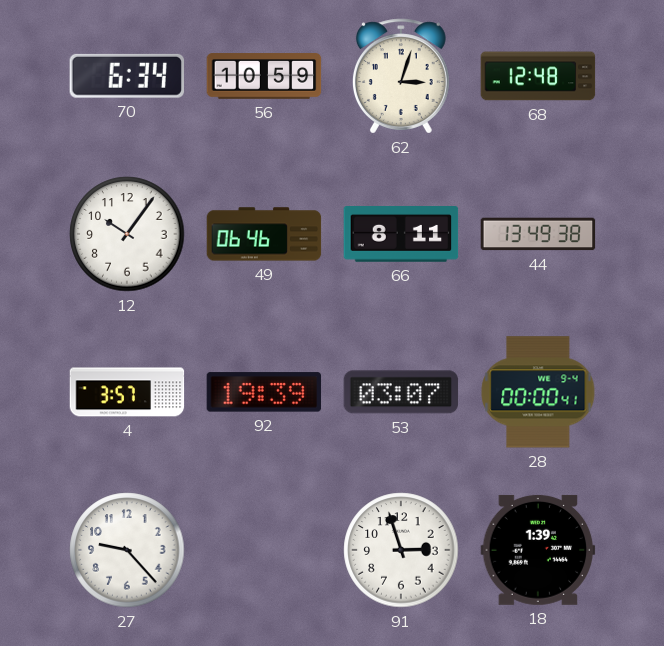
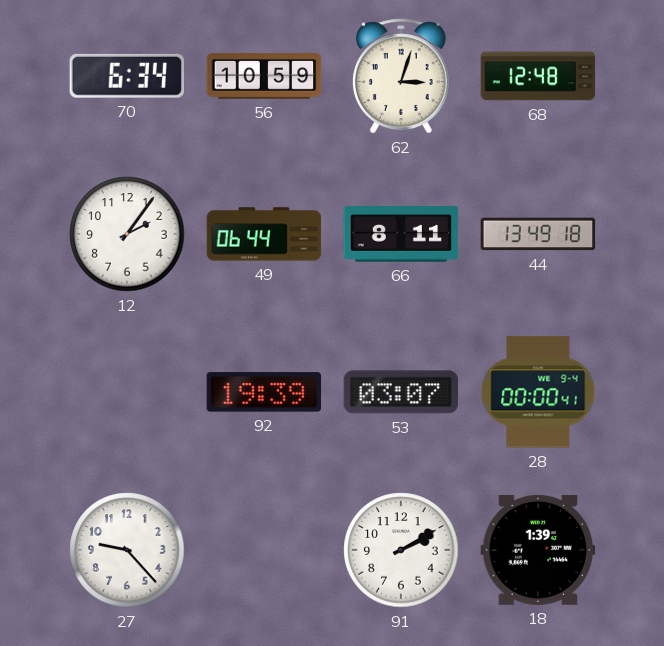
12: 10:06 -> 2:06 (127, 234)
49: 06:46 -> 06:44 (264, 234)
44: 13:49:38 -> 13:49:18 (538, 234)
4: 3:57 -> none (127, 392)
91: 2:57 -> 2:10 (401, 550)
